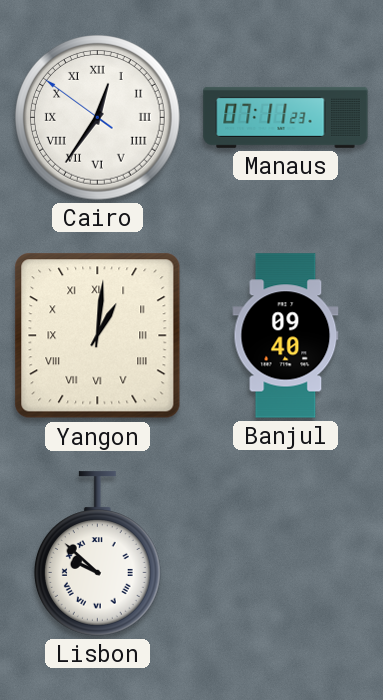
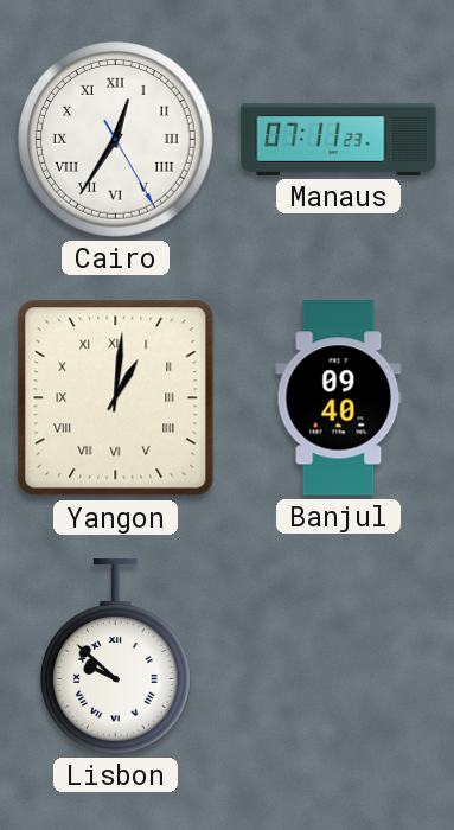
Cairo: 12:35:51 -> 12:35:25 (116, 140)
